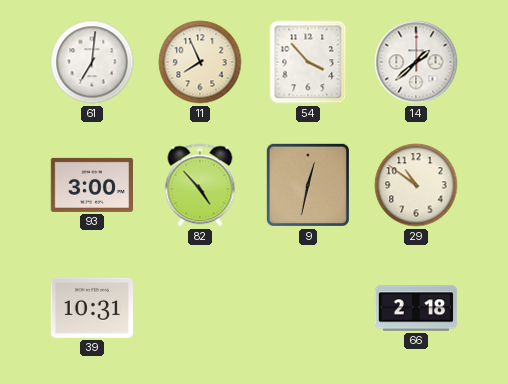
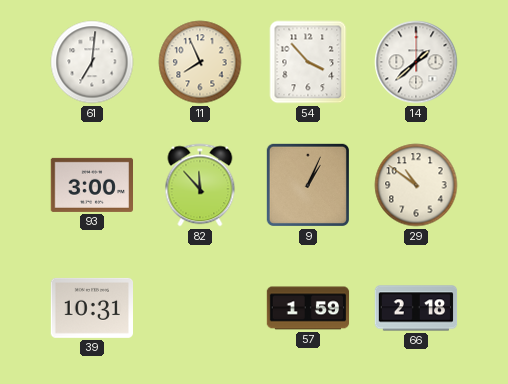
82: 4:53 -> 11:53 (200, 185)
9: 12:32 -> 1:04 (308, 185)
57: none -> 1:59 (308, 308)
